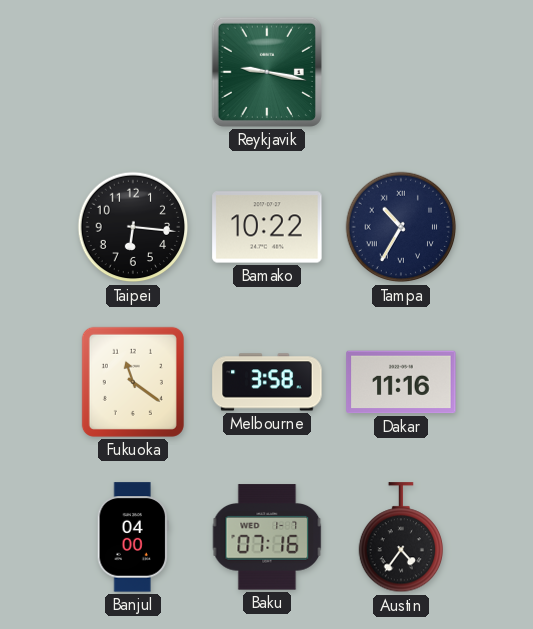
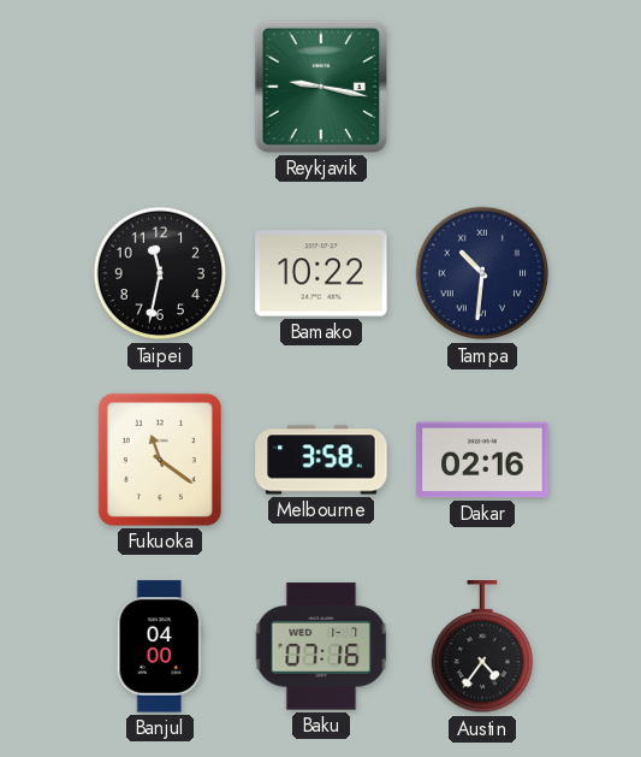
Taipei: 6:16 -> 11:32 (160, 273)
Tampa: 10:35 -> 10:31 (482, 273)
Dakar: 11:16 -> 02:16 (482, 460)
